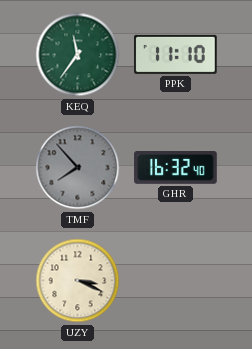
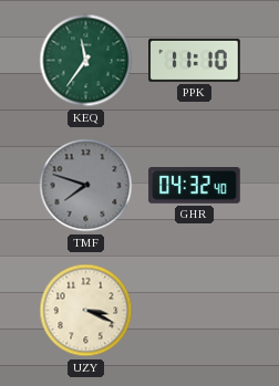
TMF: 7:53 -> 7:48 (86, 186)
GHR: 16:32 -> 04:32 (195, 186)
